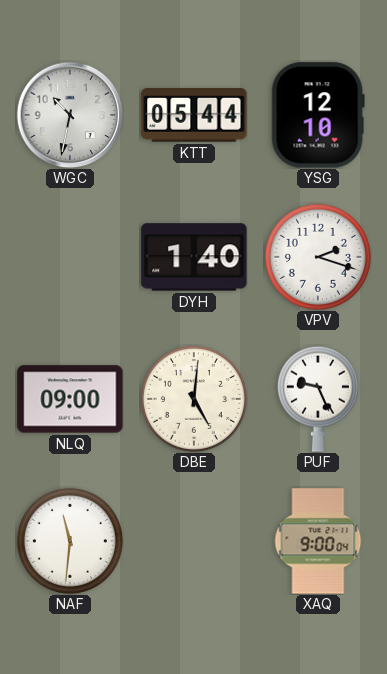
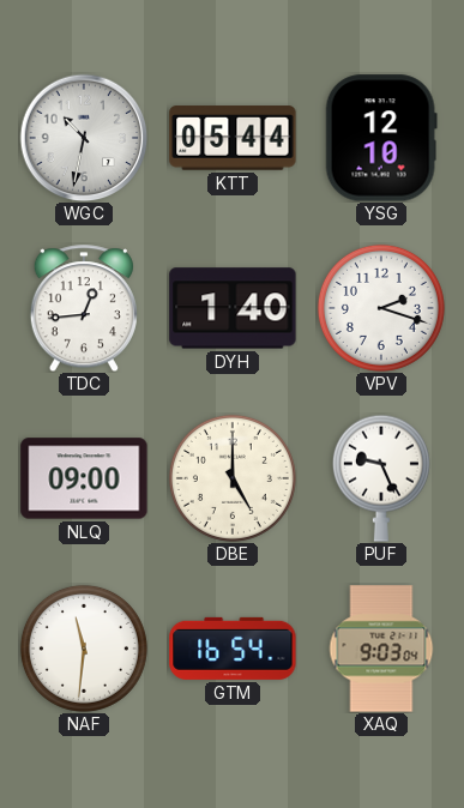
TDC: none -> 12:44 (84, 308)
DBE: 5:01 -> 5:00 (233, 478)
GTM: none -> 16:54 (233, 649)
XAQ: 9:00 -> 9:03 (381, 649)
